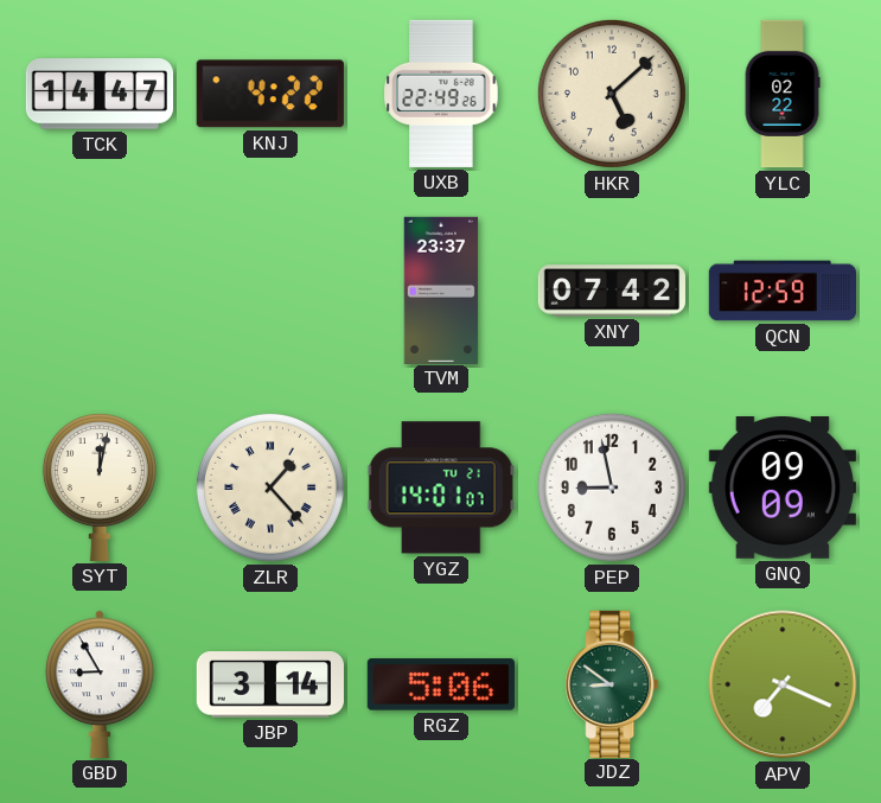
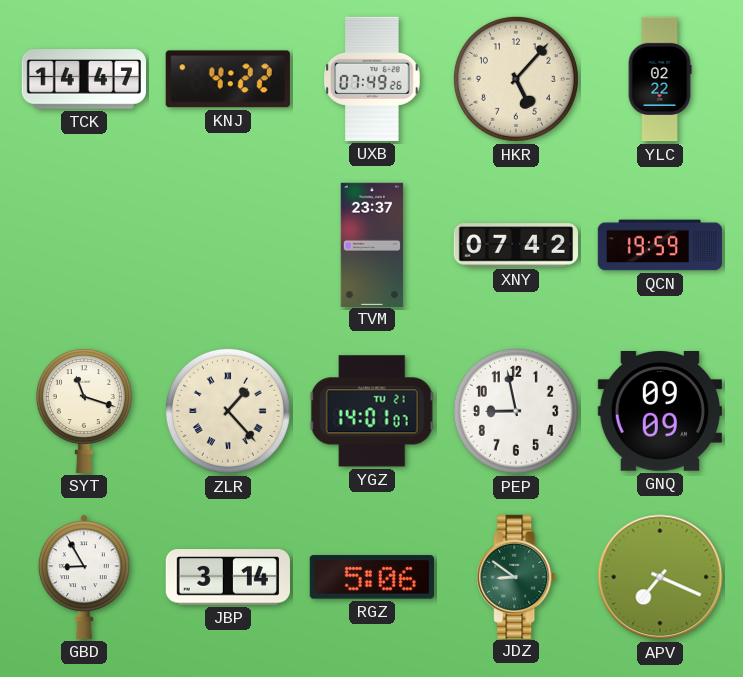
UXB: 22:49 -> 07:49 (372, 79)
HKR: 5:08 -> 5:07 (516, 79)
QCN: 12:59 -> 19:59 (659, 245)
SYT: 12:02 -> 11:18 (84, 411)
